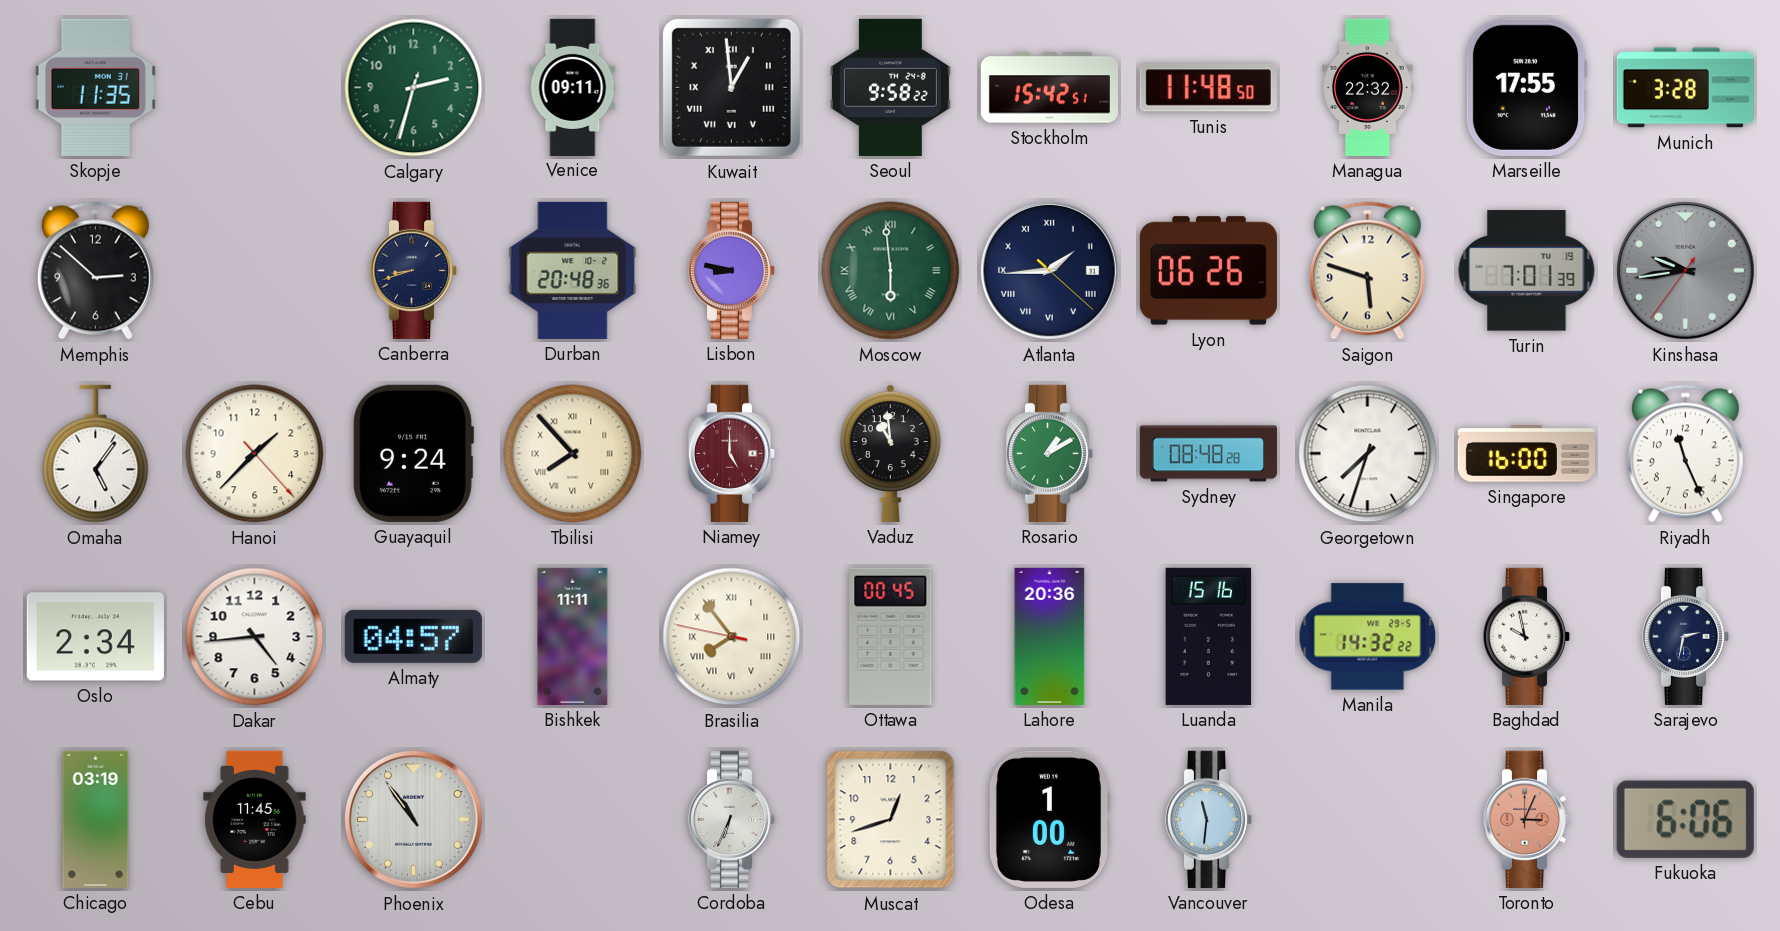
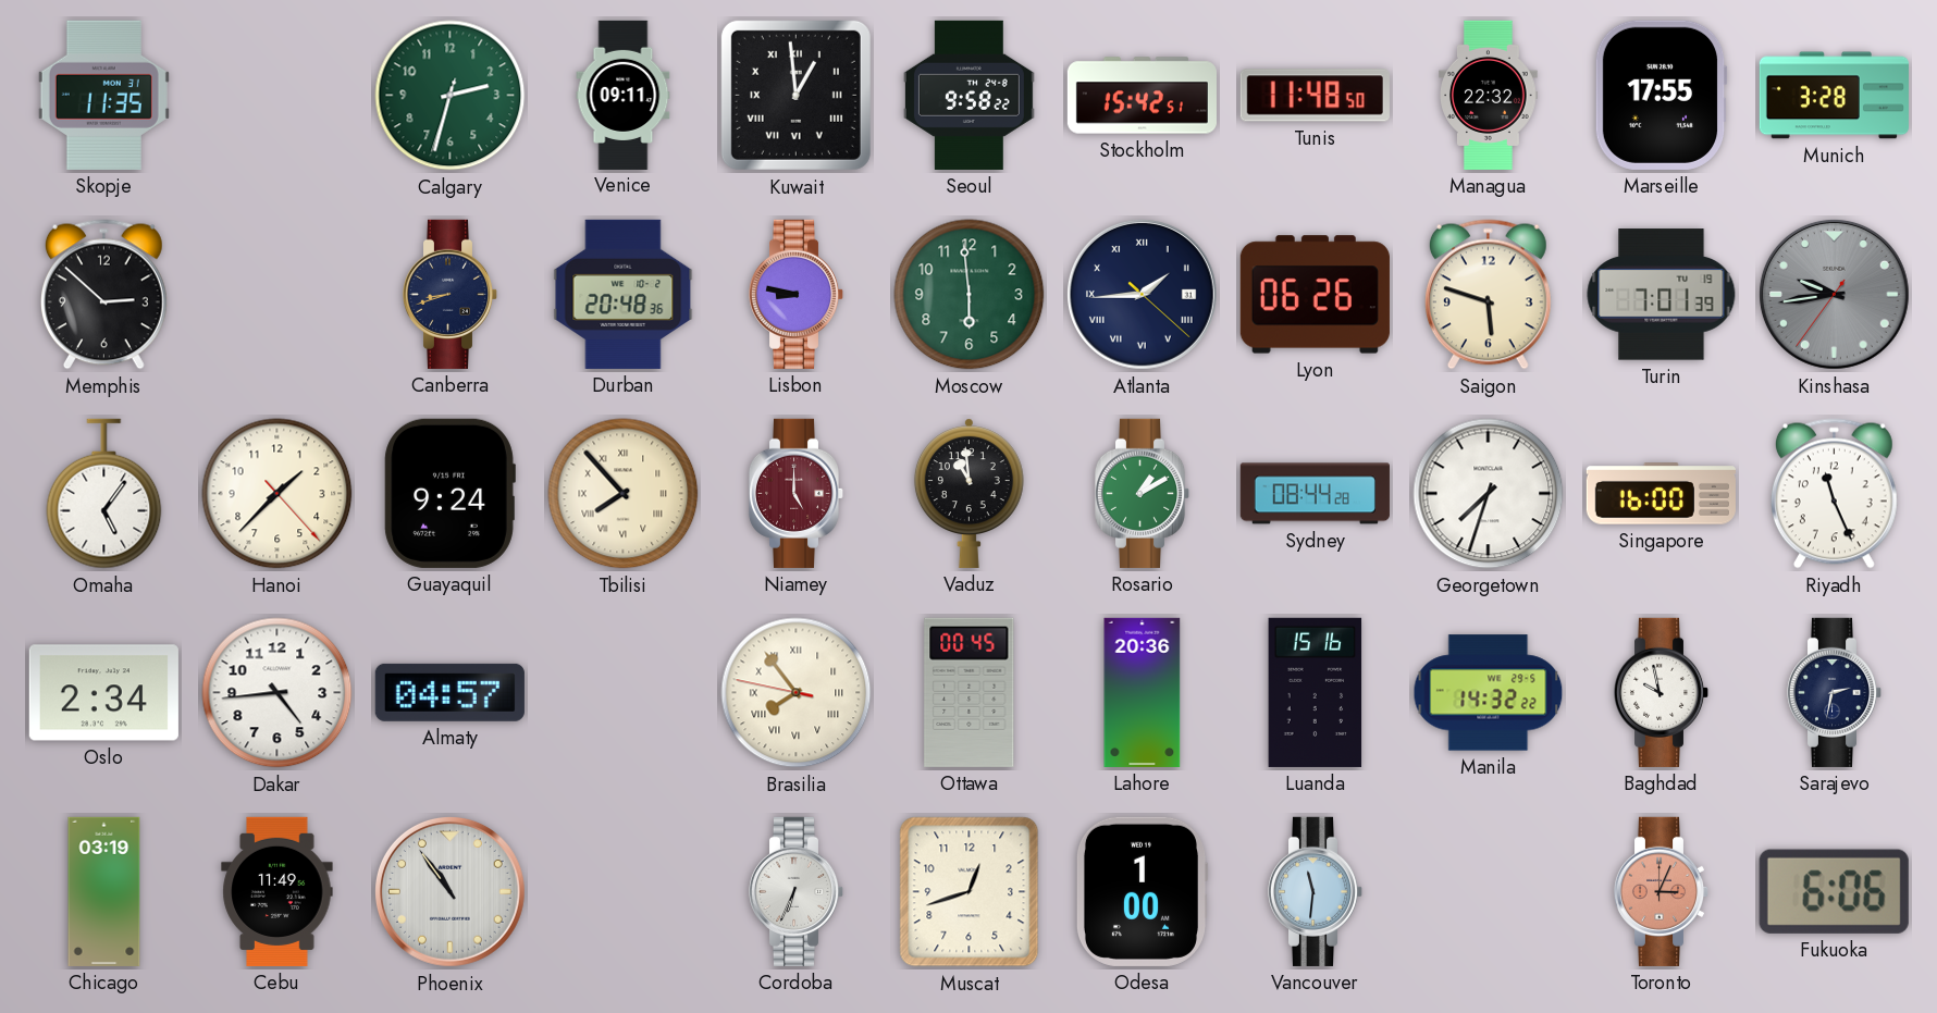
Moscow numerals: Roman -> Arabic (970, 295)
Sydney: 08:48 -> 08:44 (1315, 494)
Bishkek: 11:11 -> none (573, 636)
Cebu: 11:45 -> 11:49 (277, 891)
